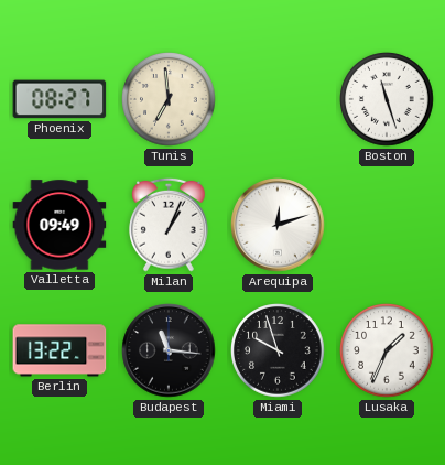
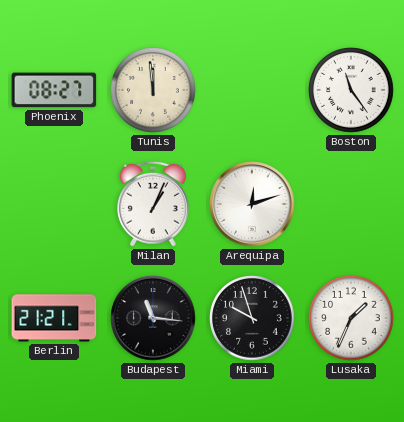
Tunis: 6:59 -> 11:59 (154, 91)
Boston: 11:27 -> 11:24 (352, 91)
Valletta: 09:49 -> none (59, 225)
Berlin: 13:22 -> 21:21 (54, 318)
